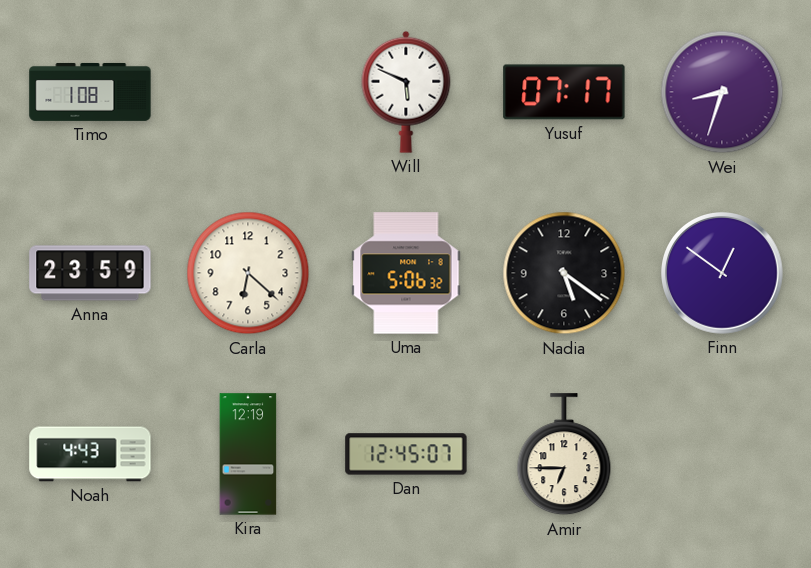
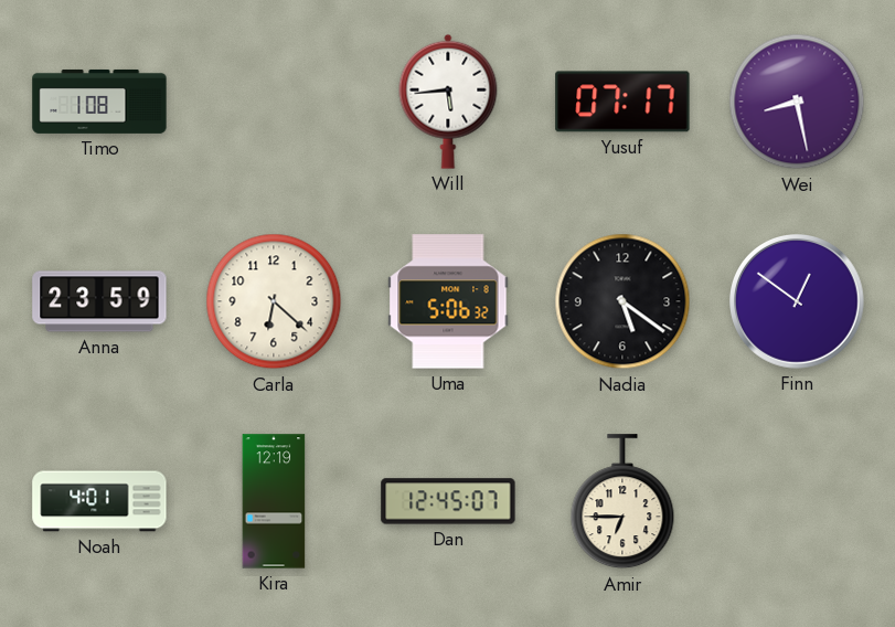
Will: 5:49 -> 5:44 (448, 102)
Wei: 8:33 -> 8:28 (797, 102)
Noah: 4:43 -> 4:01 (99, 501)
